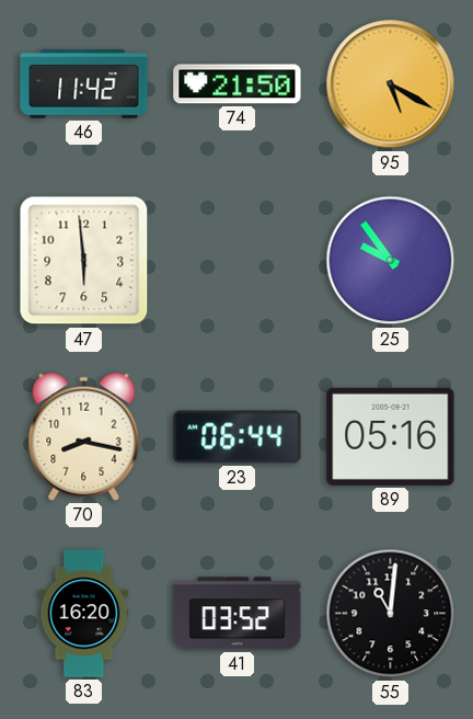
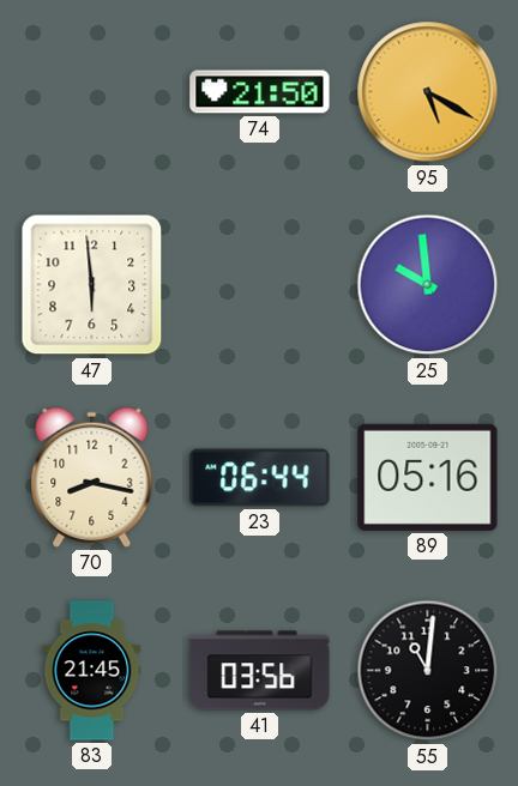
46: 11:42 -> none (84, 84)
25: 9:54 -> 9:59 (428, 285)
83: 16:20 -> 21:45 (92, 671)
41: 03:52 -> 03:56 (260, 671)
